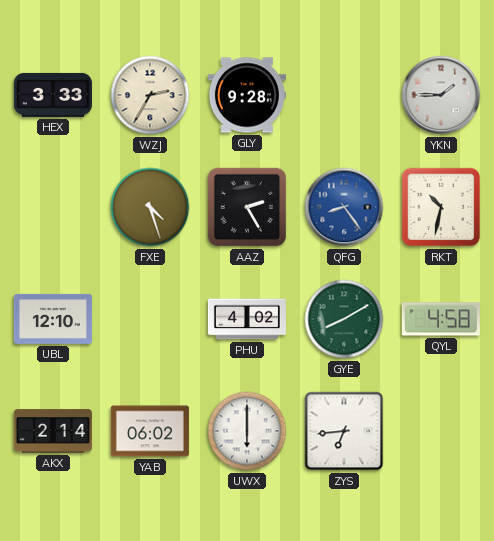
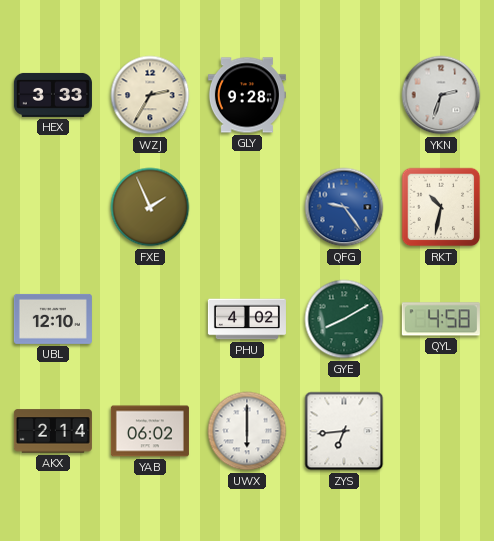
YKN: 1:45 -> 2:33 (441, 95)
FXE: 4:27 -> 1:56 (150, 207)
AAZ: 2:25 -> none (247, 207)
QFG: 8:24 -> 9:24 (344, 207)
